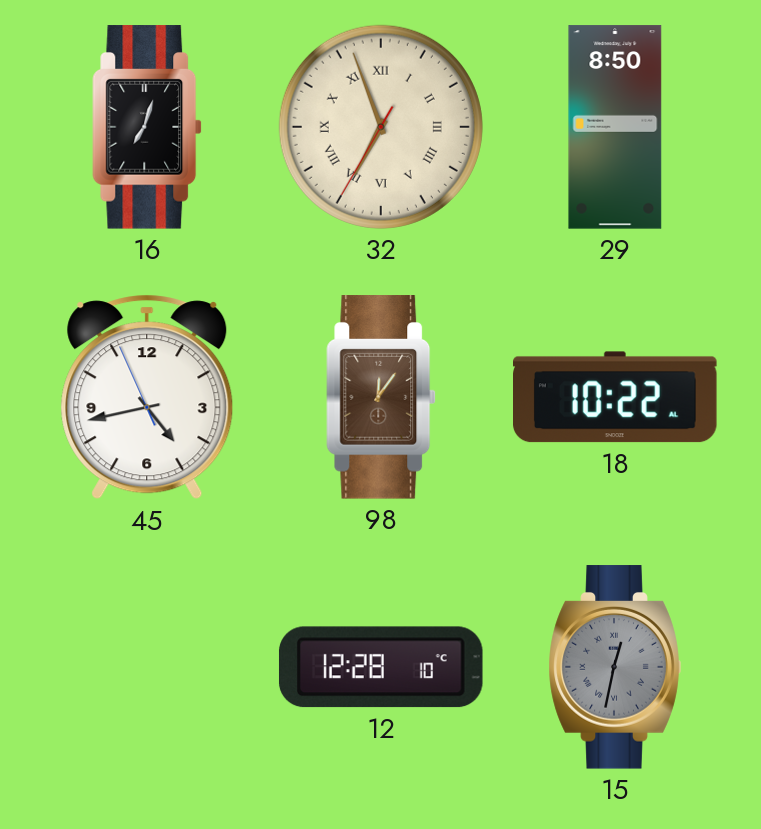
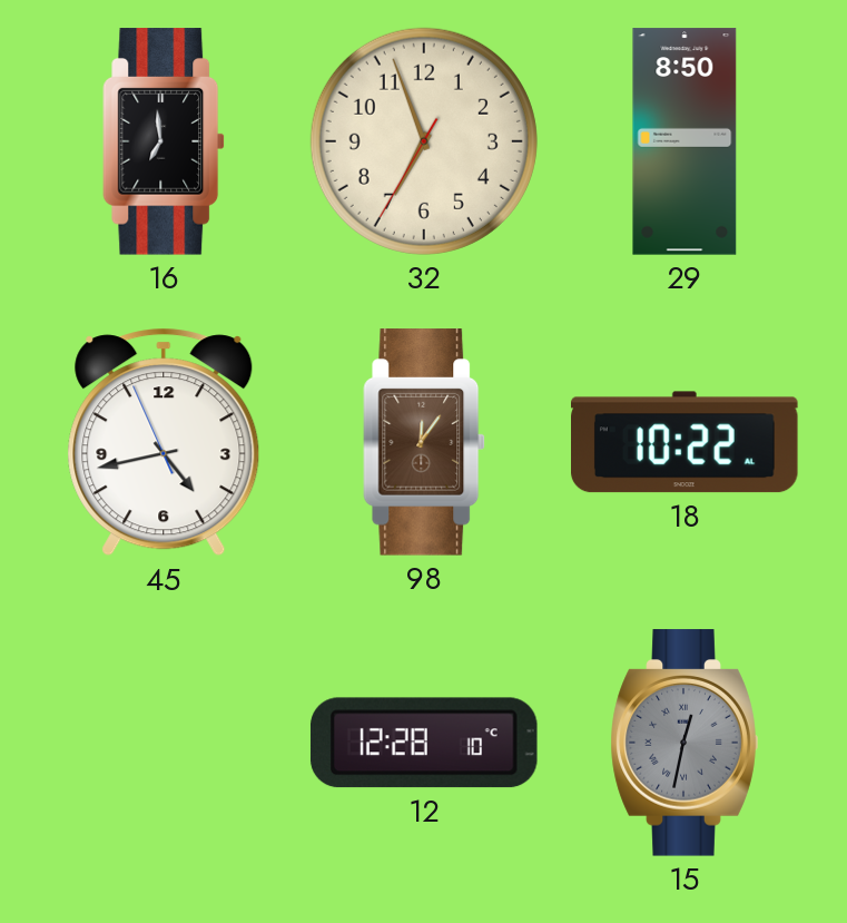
16: 7:03 -> 6:59 (164, 141)
32 numerals: Roman -> Arabic (424, 141)
